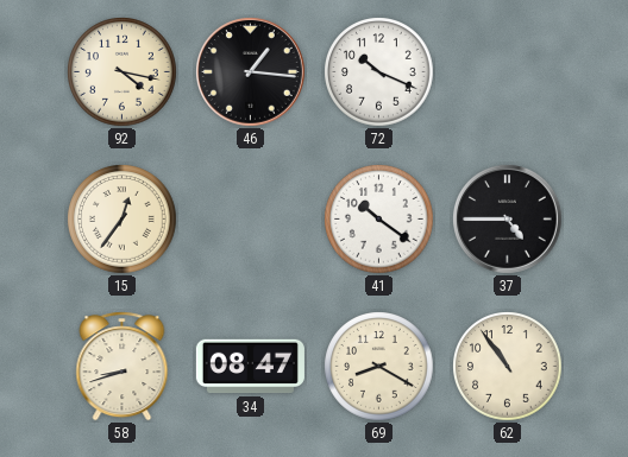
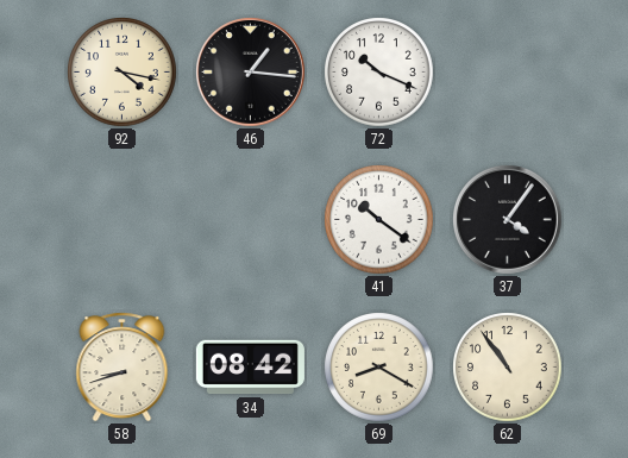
15: 12:36 -> none (123, 220)
37: 4:45 -> 4:06 (508, 220)
34: 08:47 -> 08:42 (250, 368)
